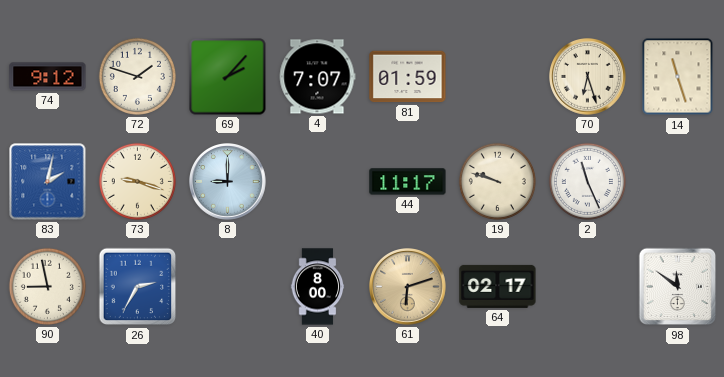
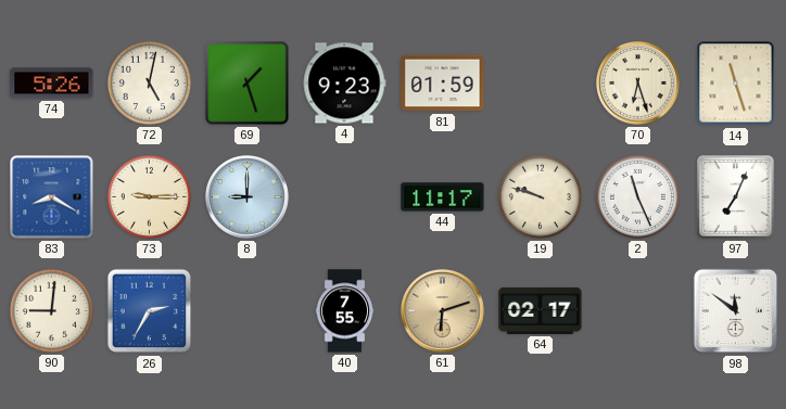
74: 9:12 -> 5:26 (52, 84)
72: 1:48 -> 5:02 (149, 82)
69: 2:07 -> 1:27 (248, 84)
4: 7:07 -> 9:23 (344, 84)
83: 2:02 -> 8:20 (52, 197)
73: 9:18 -> 9:15 (149, 196)
97: none -> 7:04 (736, 197)
90: 8:58 -> 9:01 (51, 310)
40: 8:00 -> 7:55 (345, 311)
